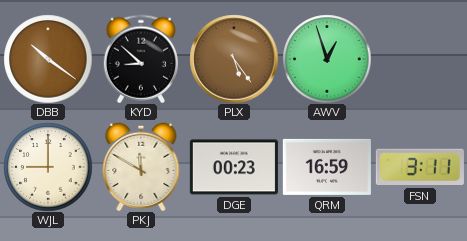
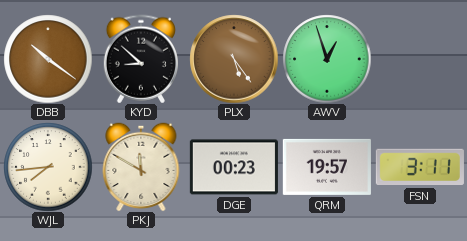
WJL: 9:00 -> 7:44 (48, 167)
QRM: 16:59 -> 19:57 (327, 167)
